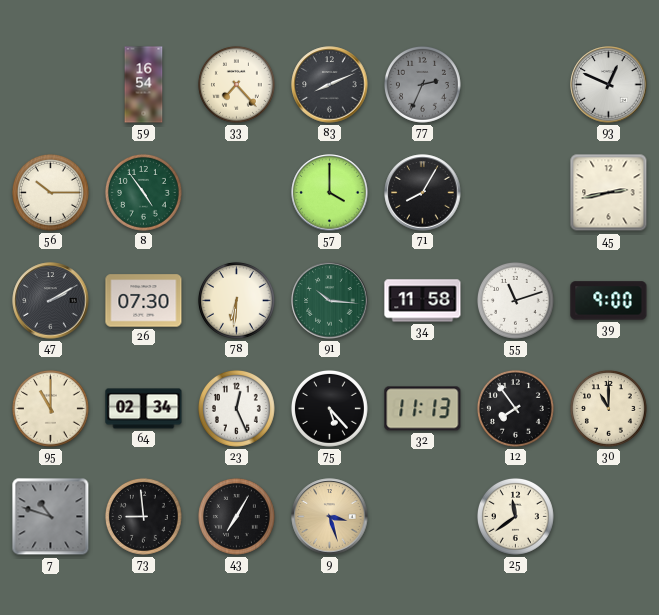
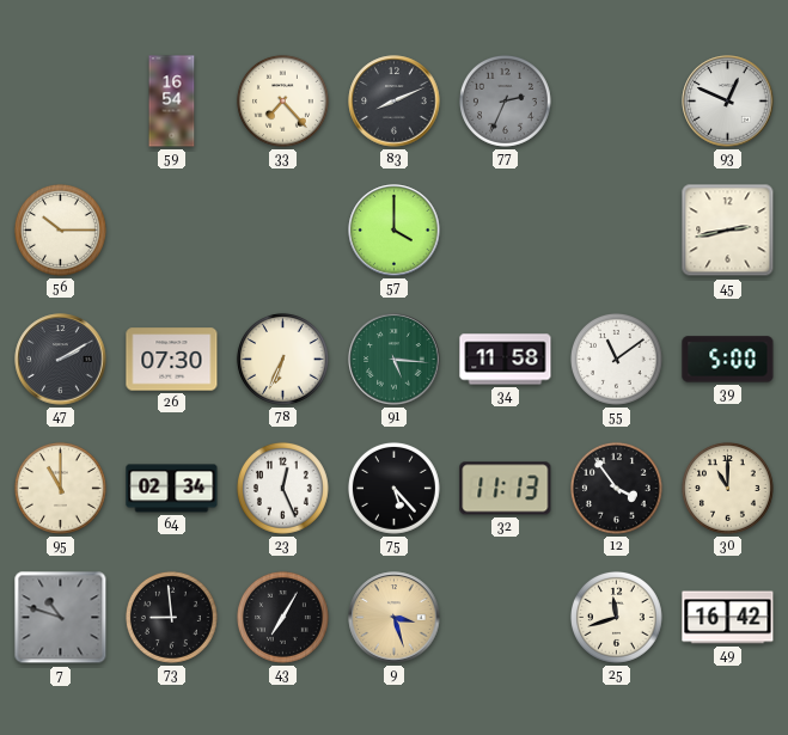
8: 4:54 -> none (143, 192)
71: 8:05 -> none (423, 193)
78: 6:31 -> 6:34 (282, 359)
91: 10:16 -> 5:16 (395, 360)
55: 11:12 -> 11:09 (616, 359)
39: 9:00 -> 5:00 (728, 360)
12: 7:54 -> 3:54 (616, 488)
25: 11:39 -> 11:42 (616, 617)
49: none -> 16:42 (728, 618)
